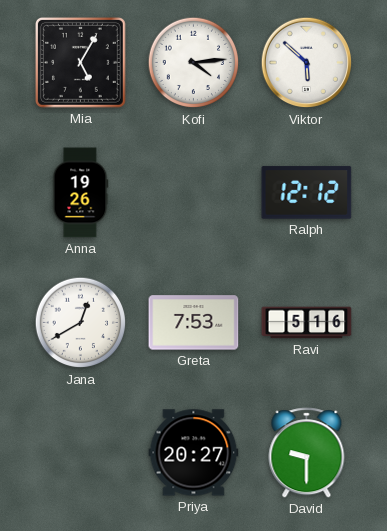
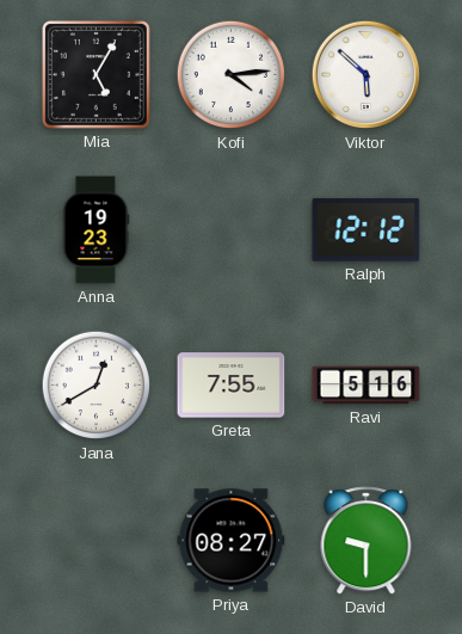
Anna: 19:26 -> 19:23 (96, 230)
Greta: 7:53 -> 7:55 (232, 386)
Priya: 20:27 -> 08:27 (232, 541)
